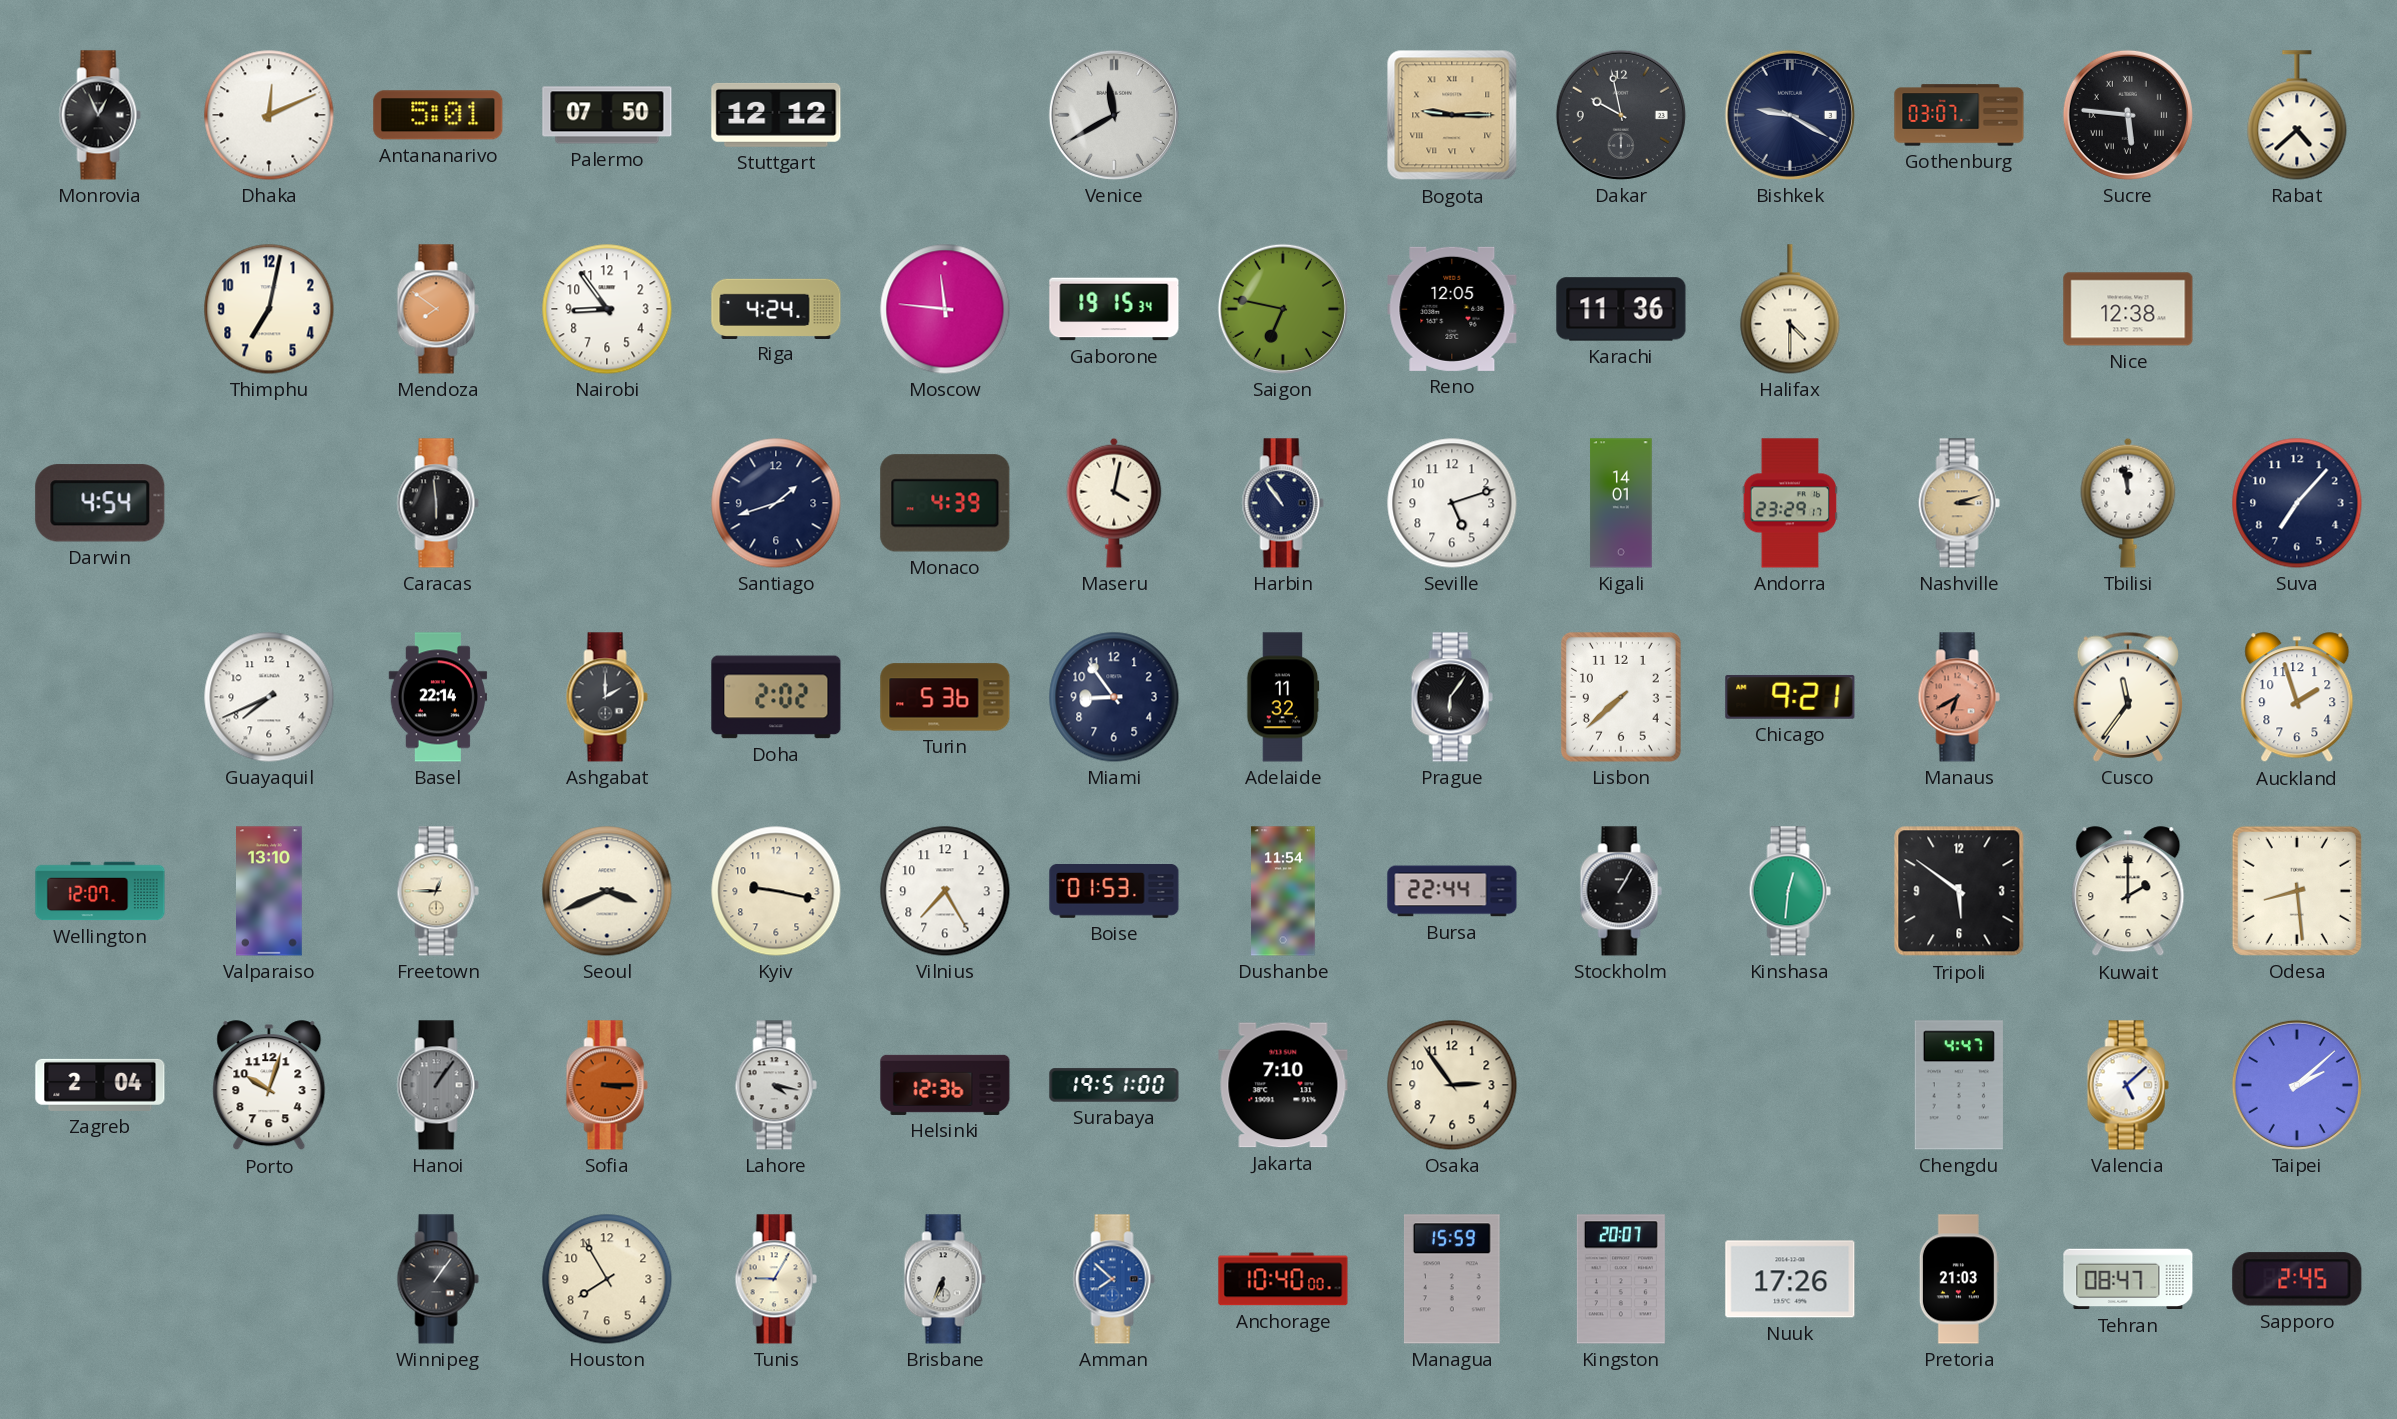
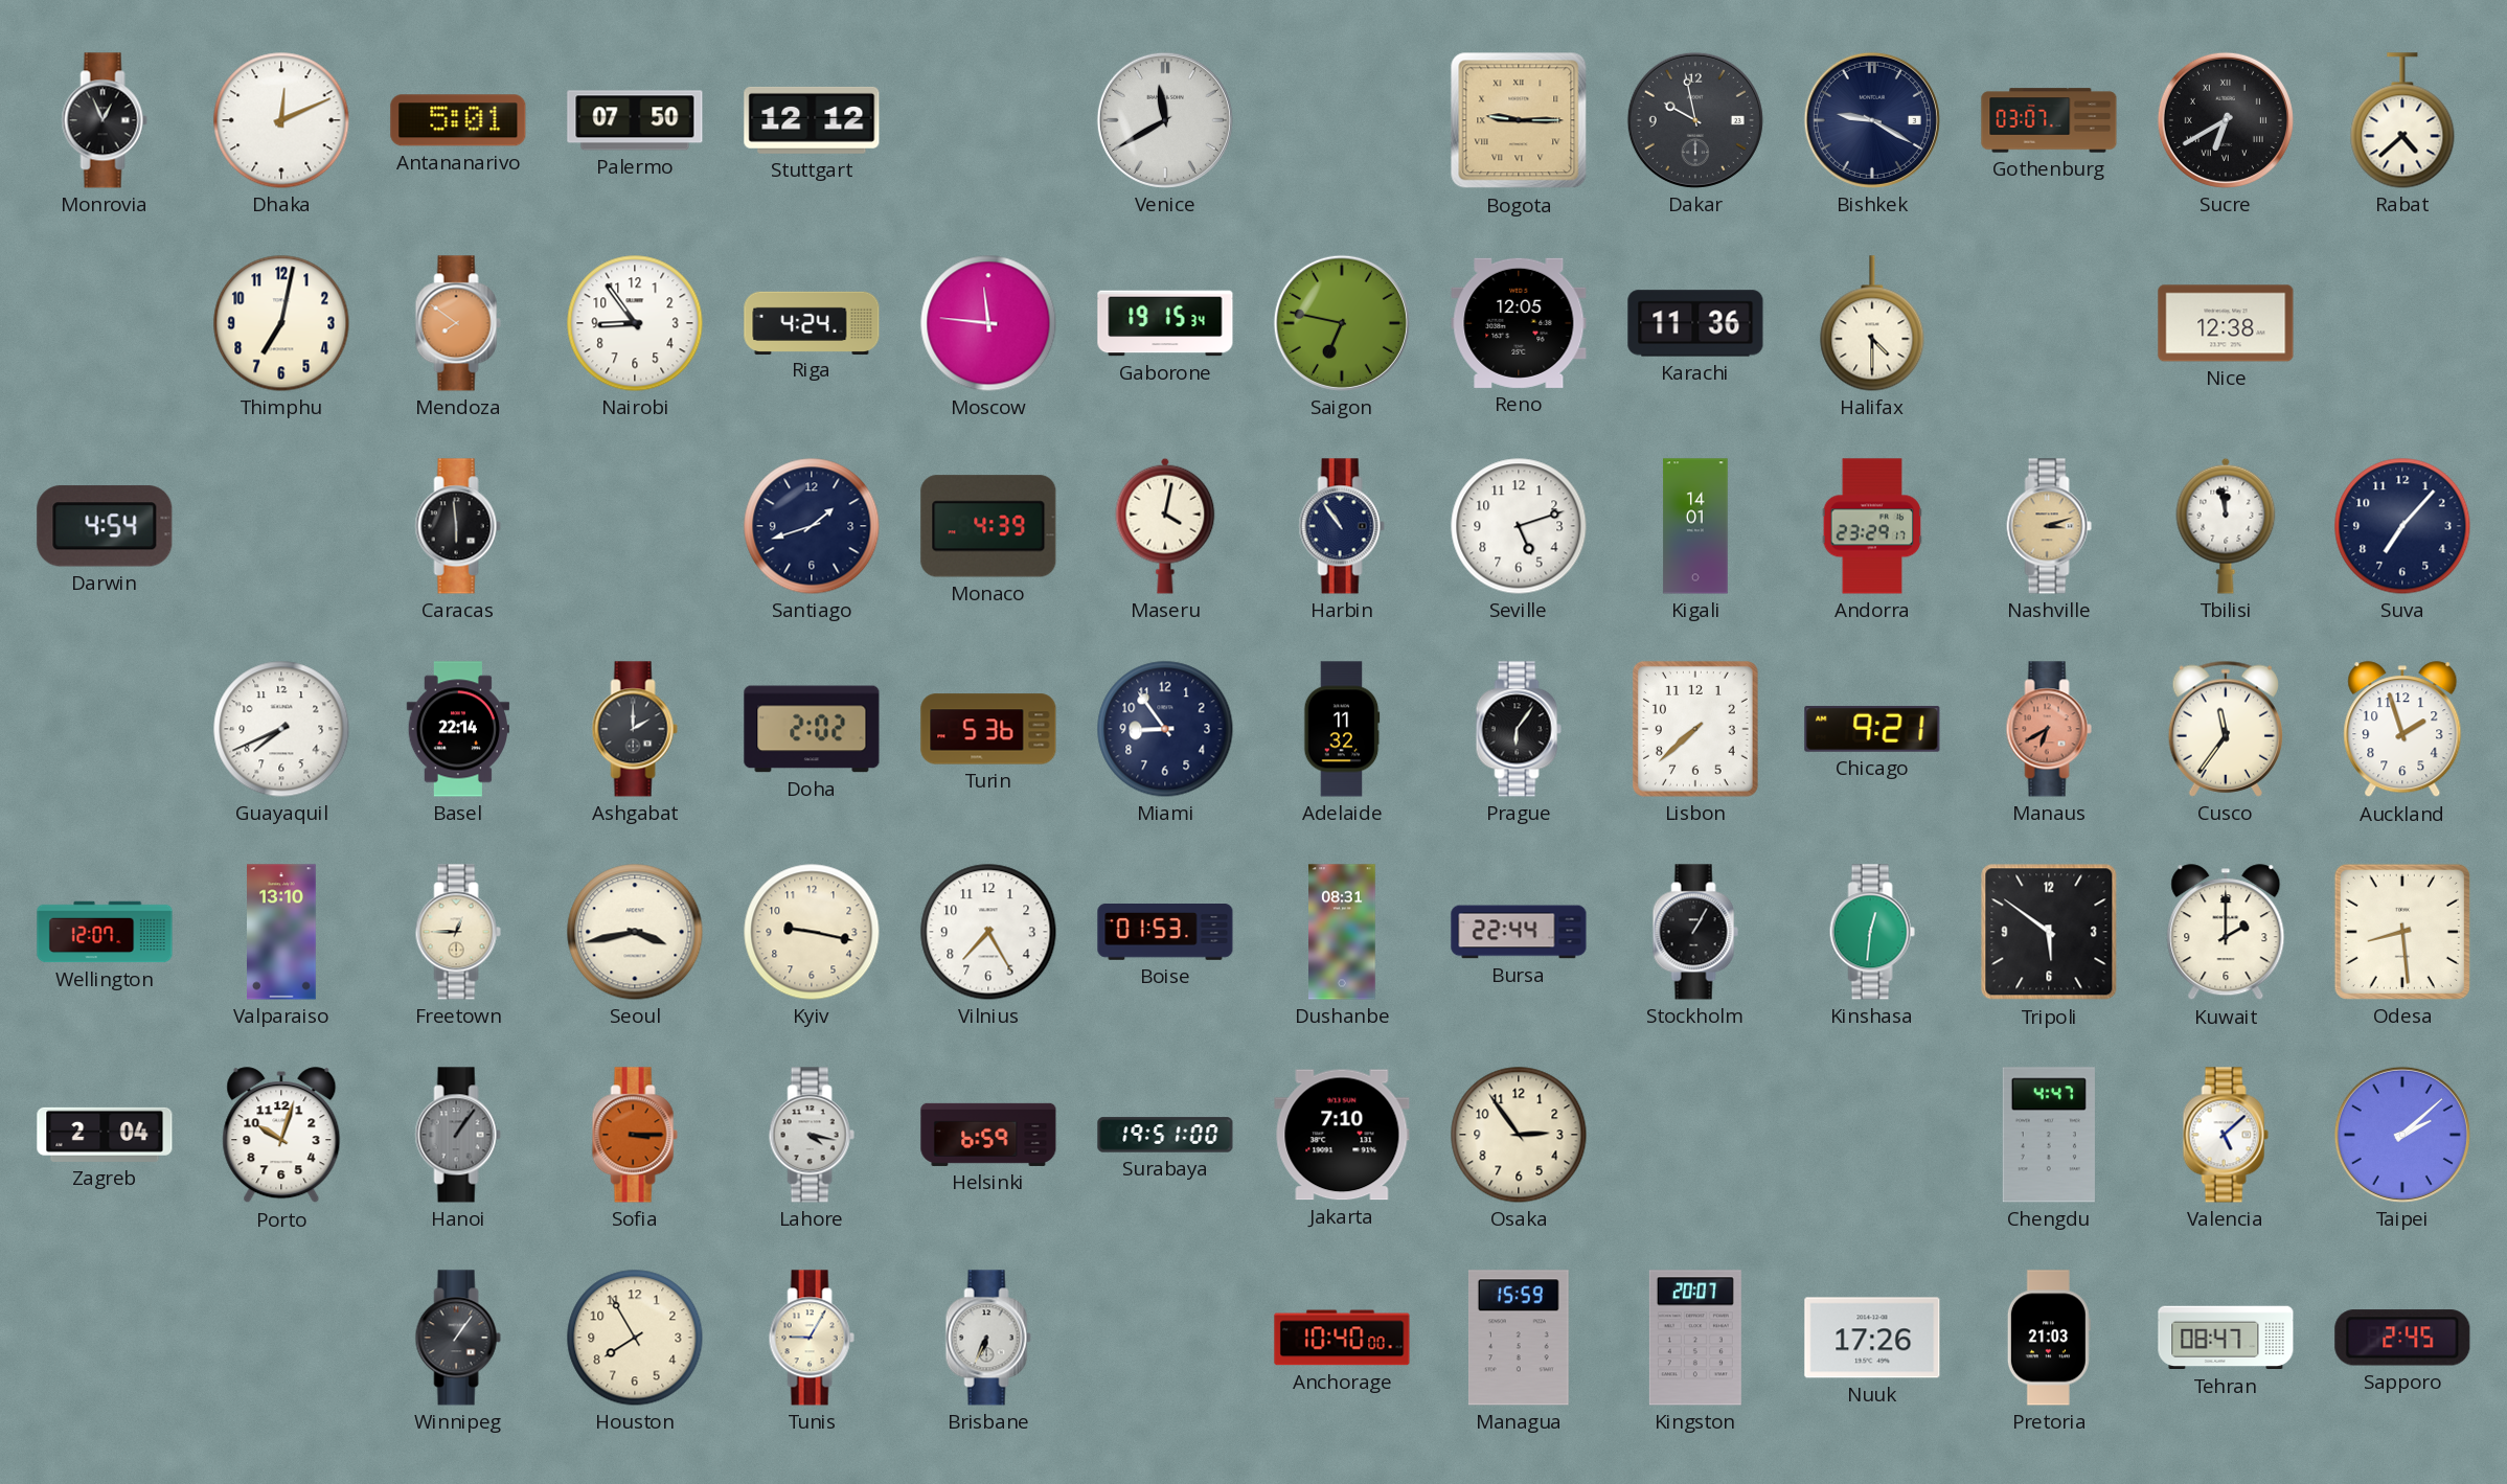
Sucre: 5:46 -> 6:40 (2226, 120)
Seoul: 3:41 -> 3:43 (635, 932)
Dushanbe: 11:54 -> 08:31 (1342, 932)
Helsinki: 12:36 -> 6:59 (988, 1135)
Amman: 7:52 -> none (1114, 1279)
